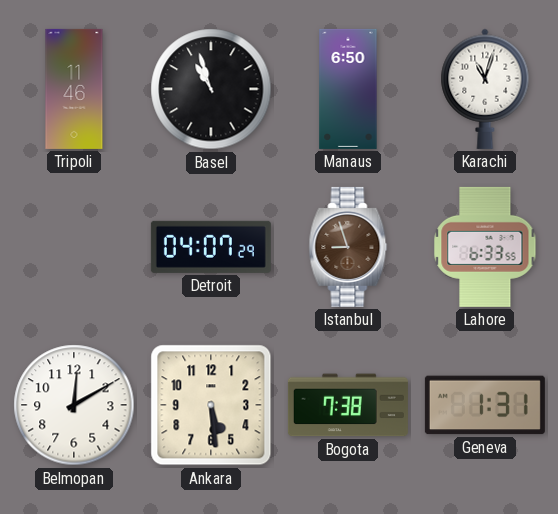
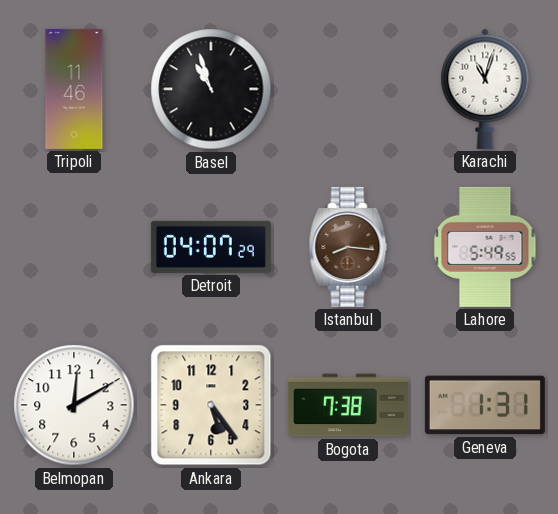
Manaus: 6:50 -> none (348, 89)
Istanbul: 8:57 -> 8:16 (348, 247)
Lahore: 6:33 -> 5:49 (485, 247)
Ankara: 5:29 -> 5:24 (211, 405)
